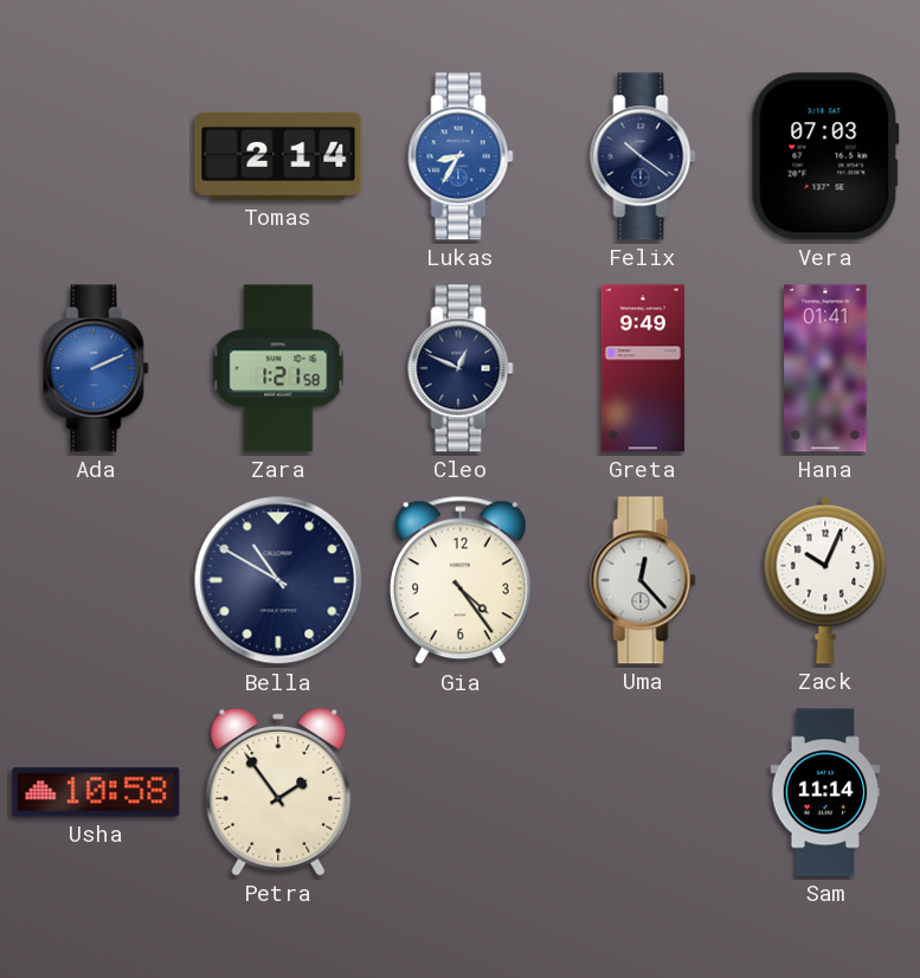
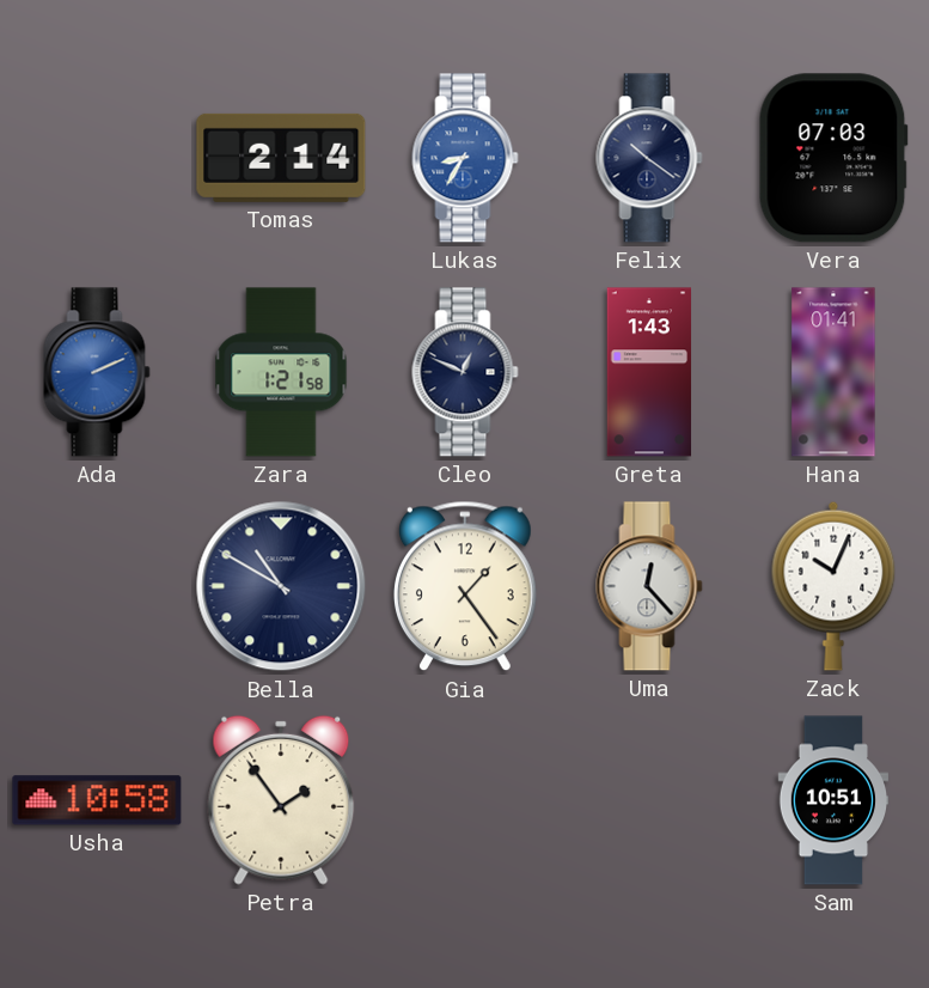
Greta: 9:49 -> 1:43 (649, 372)
Gia: 4:24 -> 1:24 (465, 586)
Sam: 11:14 -> 10:51 (833, 800)
